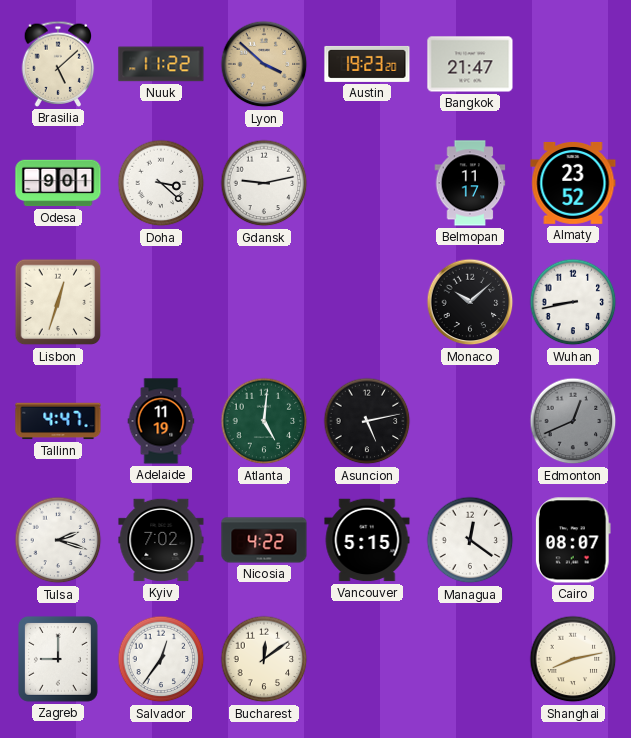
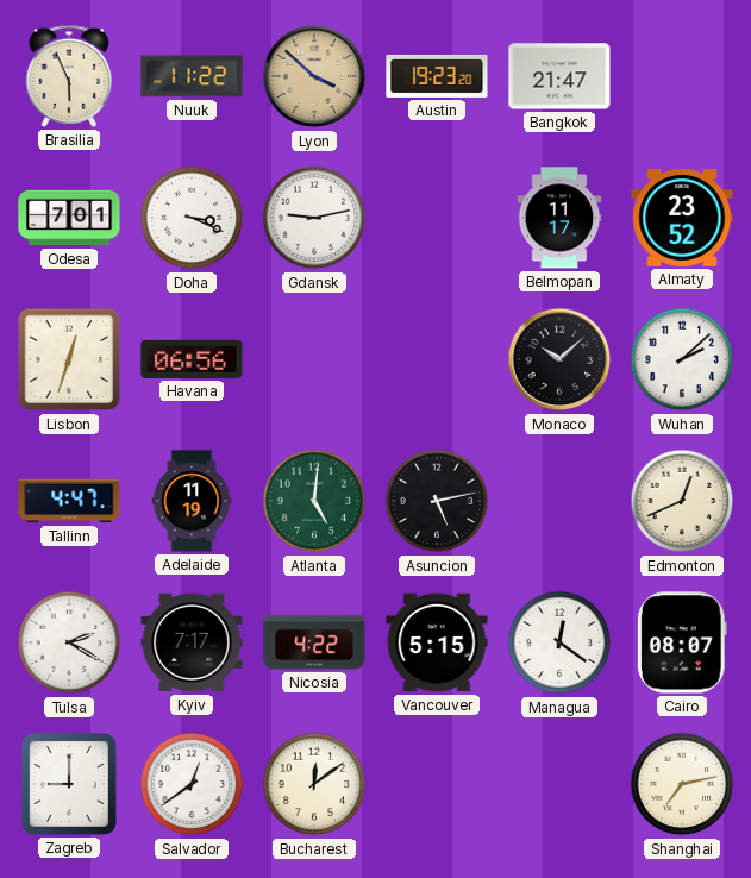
Brasilia: 5:08 -> 5:56 (69, 76)
Odesa: 9:01 -> 7:01 (69, 218)
Doha: 3:22 -> 3:19 (192, 218)
Havana: none -> 06:56 (192, 359)
Wuhan: 8:43 -> 2:08 (682, 359)
Edmonton dial: grey -> cream (682, 501)
Tulsa: 2:18 -> 2:20 (69, 642)
Kyiv: 7:02 -> 7:17 (192, 642)
Salvador: 12:36 -> 12:39 (192, 784)
Shanghai: 8:13 -> 7:13 (682, 784)
